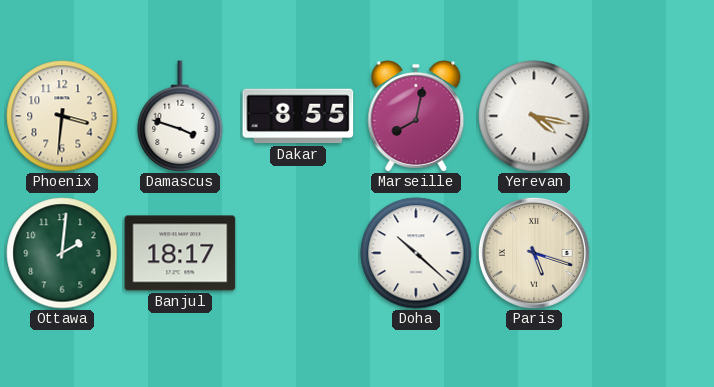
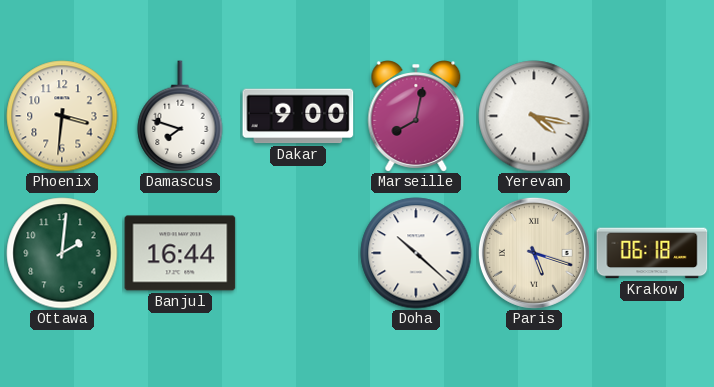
Damascus: 3:48 -> 7:48 (180, 116)
Dakar: 8:55 -> 9:00 (298, 116)
Banjul: 18:17 -> 16:44 (180, 253)
Krakow: none -> 06:18 (652, 253)
